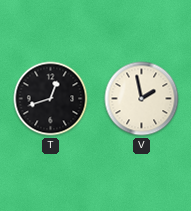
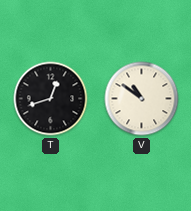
V: 1:58 -> 10:51 (142, 99)
